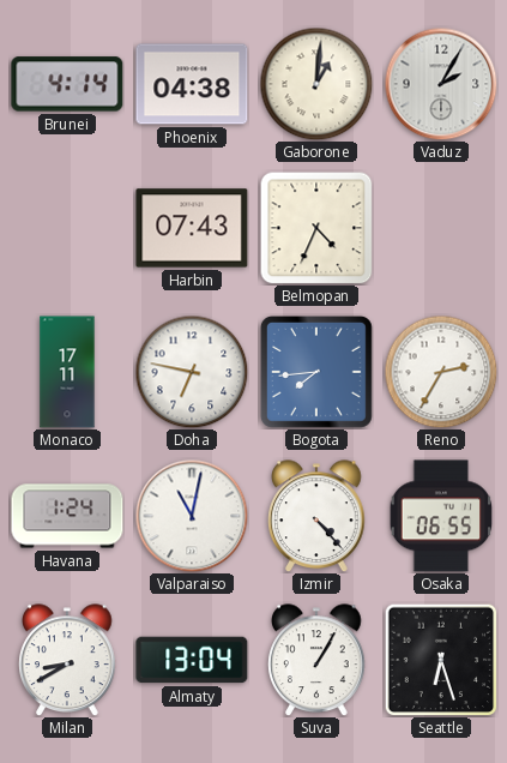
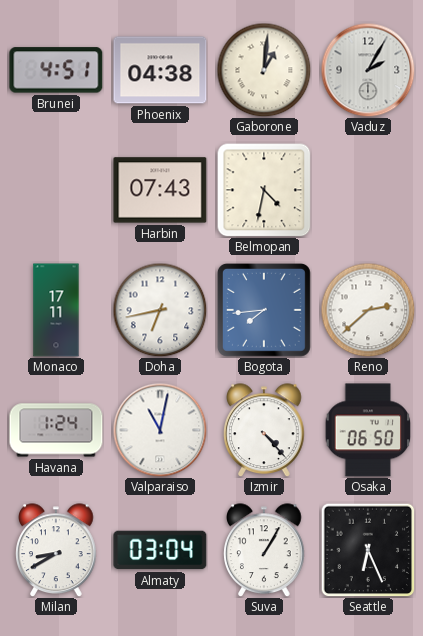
Brunei: 4:14 -> 4:51 (56, 70)
Belmopan: 4:34 -> 4:32 (264, 190)
Doha: 6:47 -> 6:43 (160, 310)
Reno: 2:35 -> 2:38 (368, 310)
Osaka: 06:55 -> 06:50 (368, 430)
Almaty: 13:04 -> 03:04 (160, 550)
Seattle: 6:27 -> 6:26 (368, 550)
